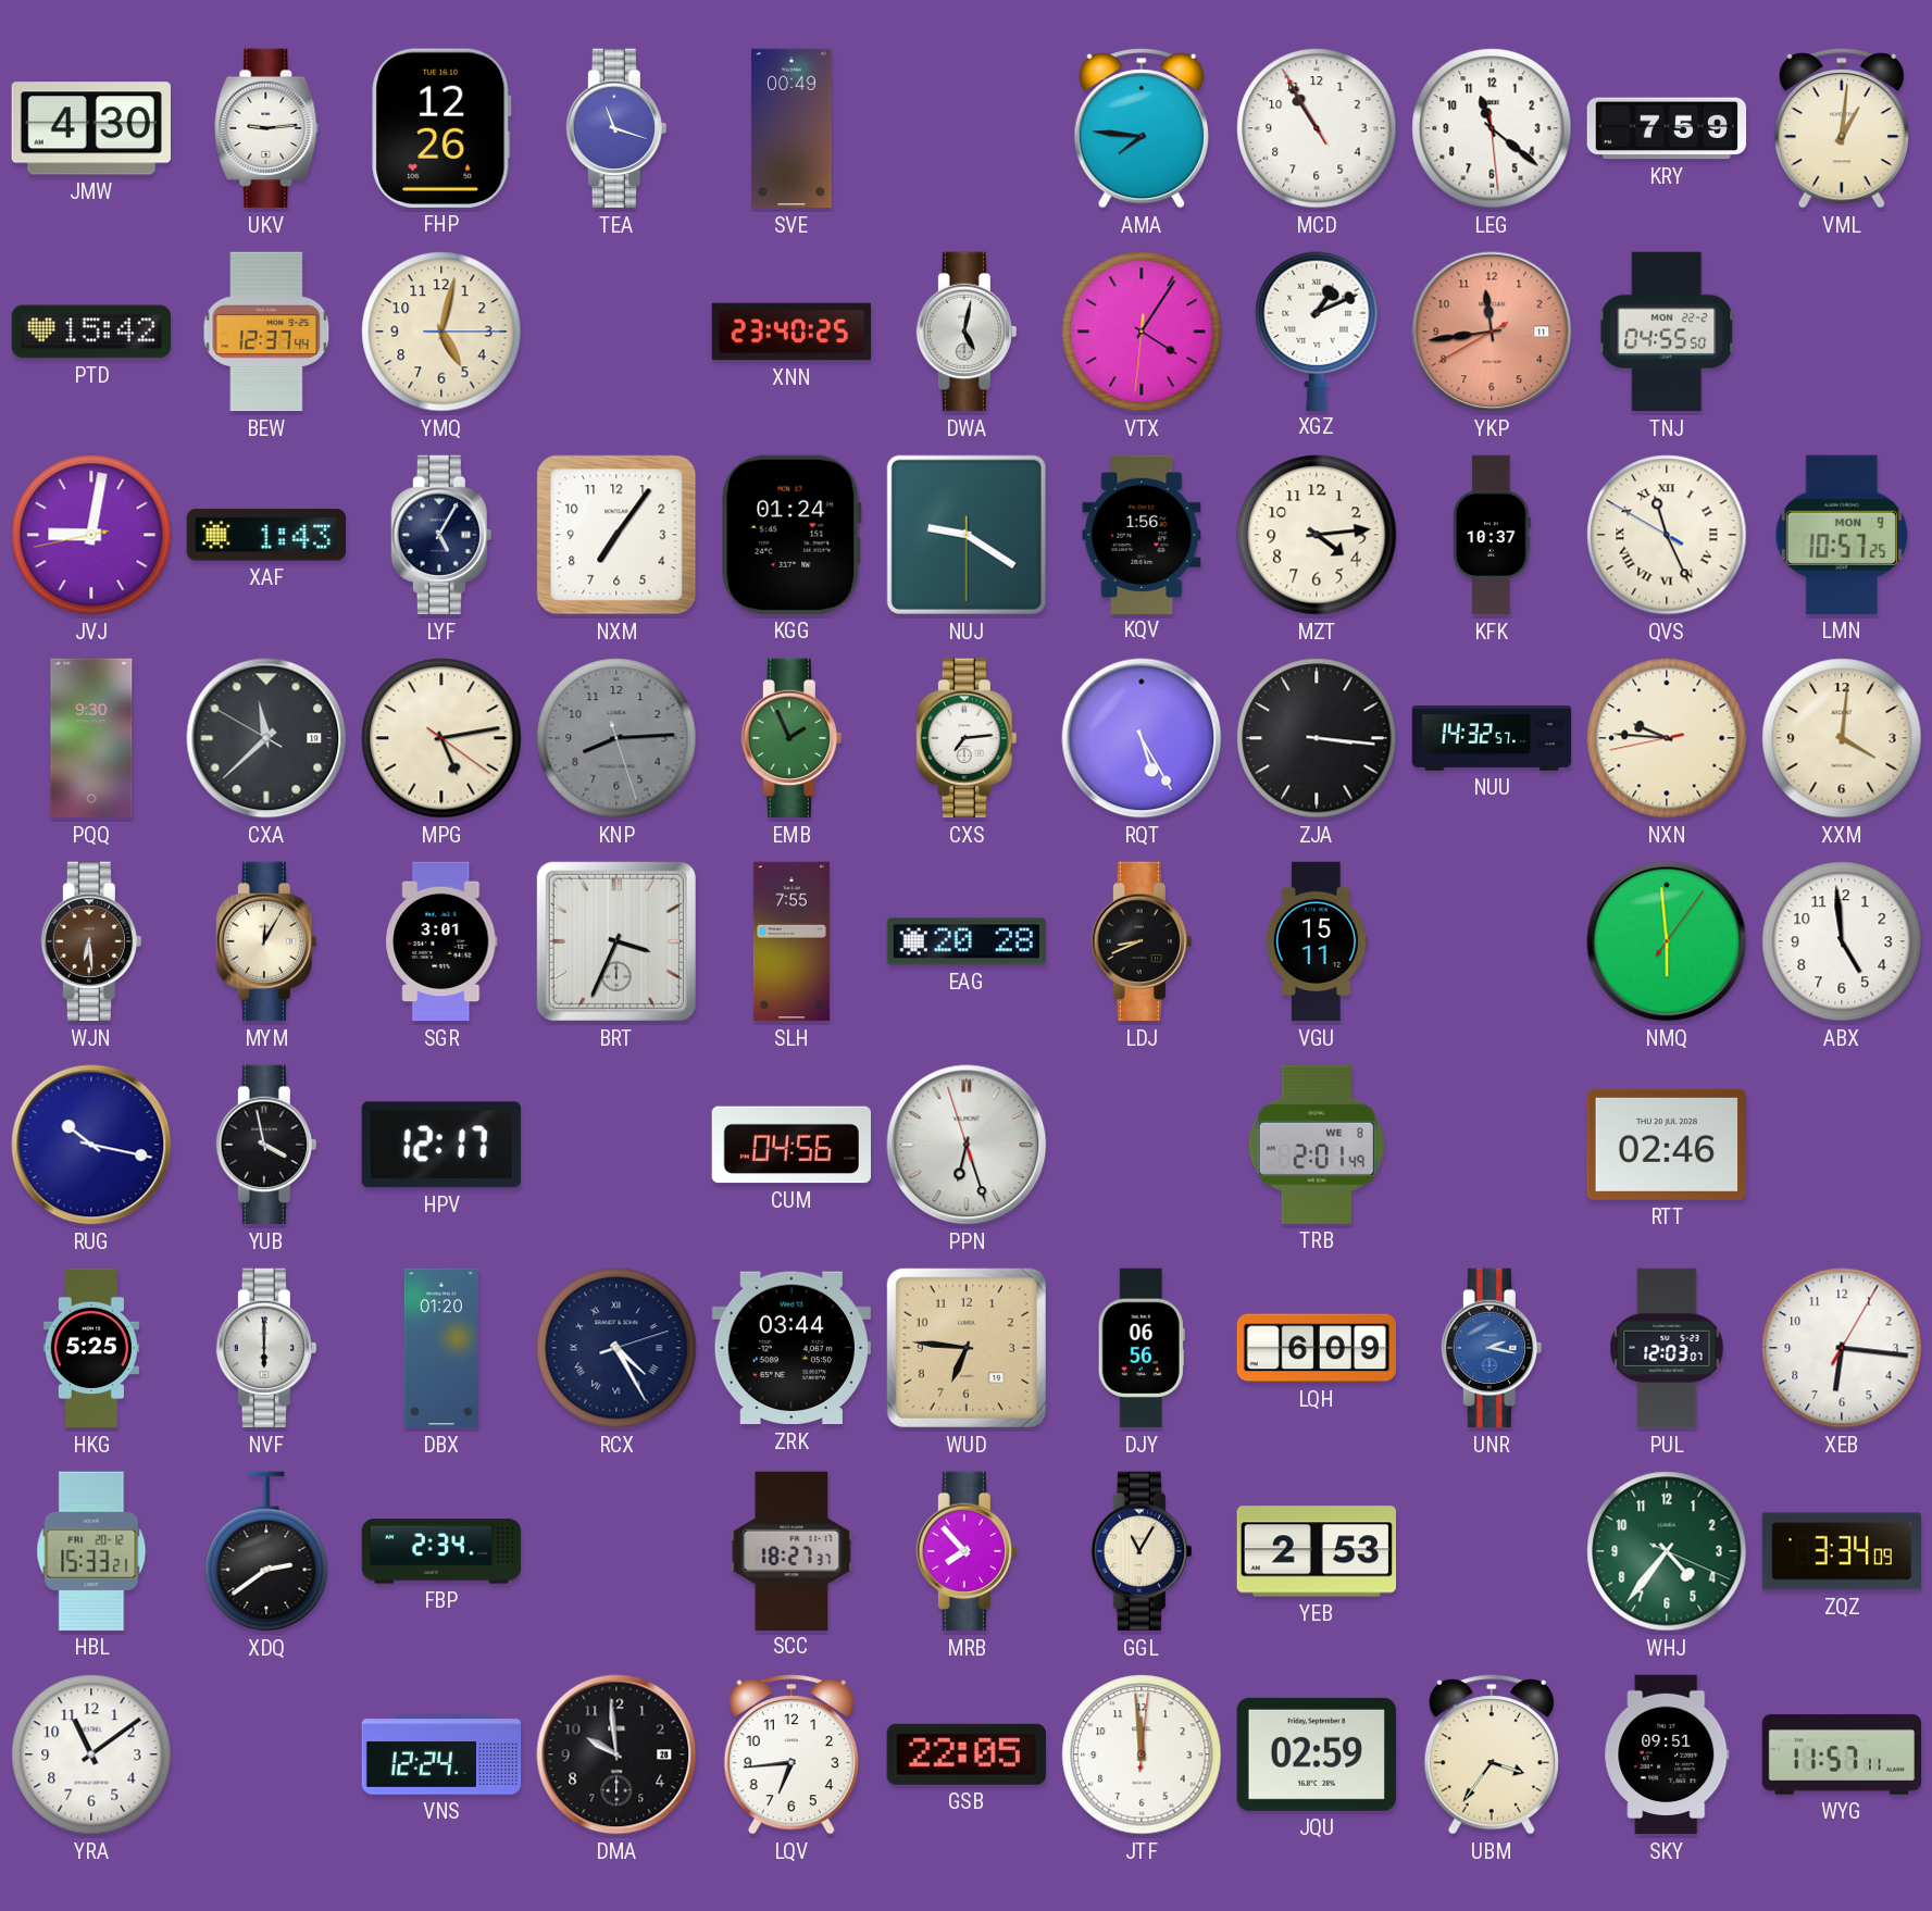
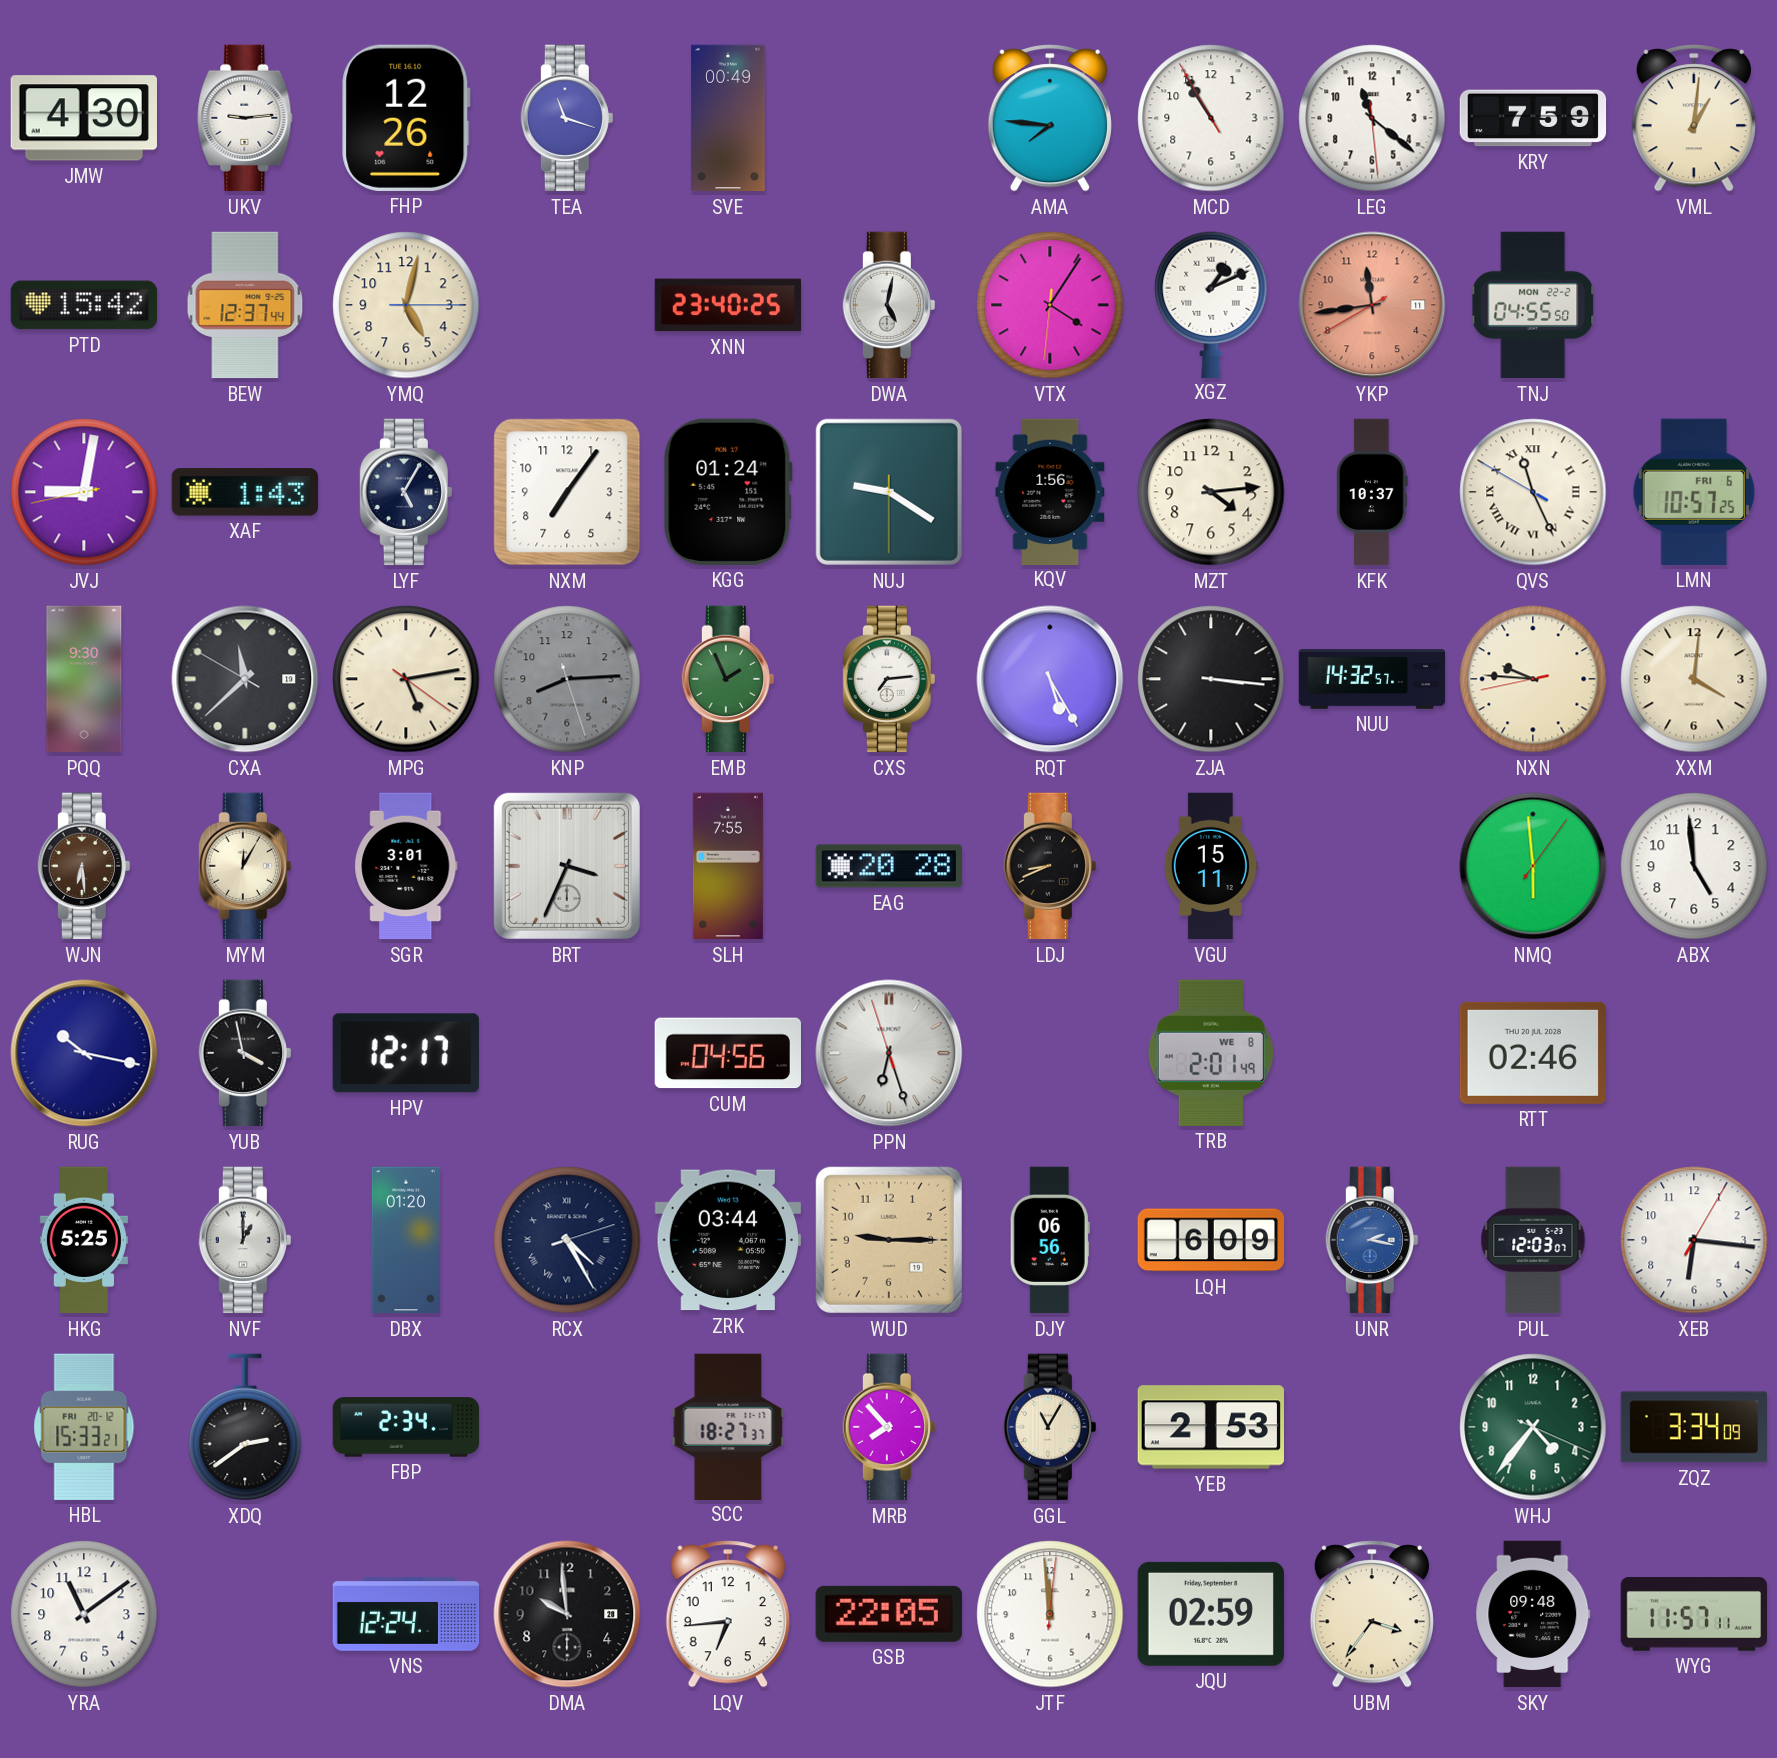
LMN date: MON 9 -> FRI 6 (1694, 492)
NVF: 6:00 -> 1:00 (245, 1240)
WUD: 6:46 -> 9:15 (889, 1240)
SKY: 09:51 -> 09:48 (1533, 1614)
